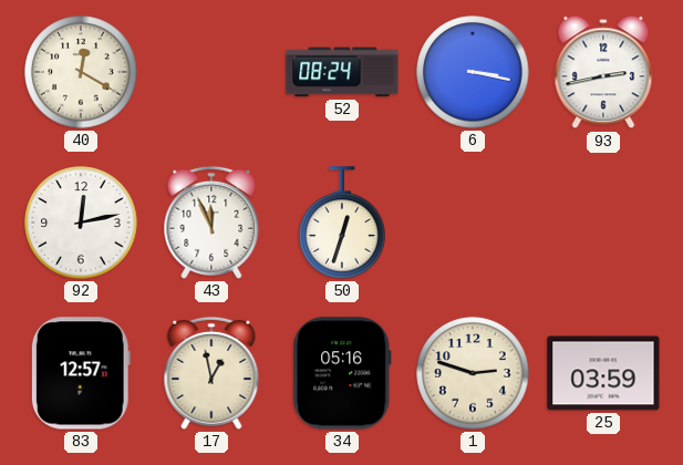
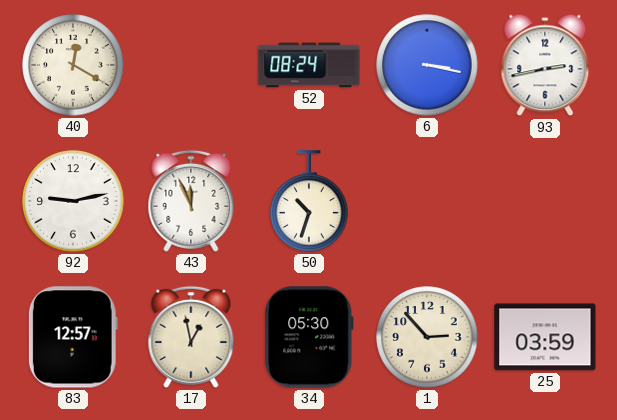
92: 12:13 -> 9:13 (73, 201)
50: 12:33 -> 10:33 (309, 201)
34: 05:16 -> 05:30 (309, 337)
1: 2:48 -> 2:53 (427, 337)
